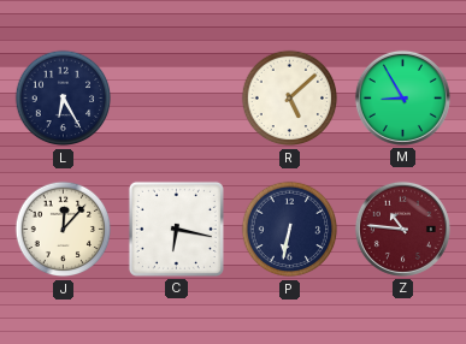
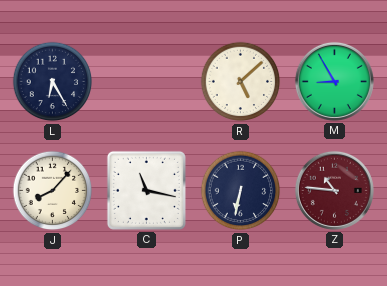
J: 12:07 -> 8:07 (53, 191)
C: 6:17 -> 11:17 (146, 190)
